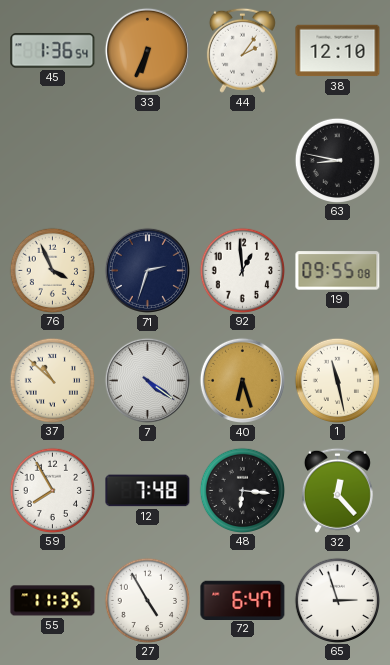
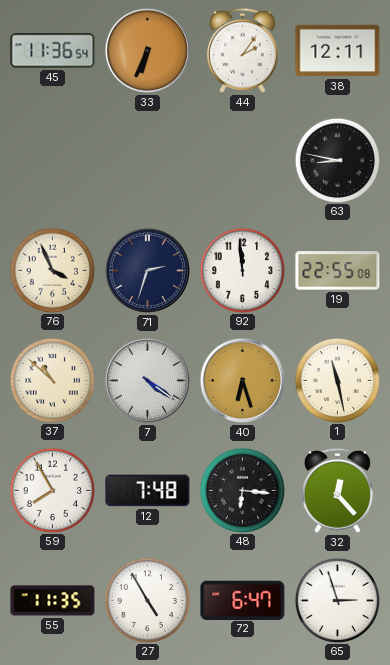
45: 1:36 -> 11:36 (53, 51)
38: 12:10 -> 12:11 (338, 51)
92: 12:59 -> 11:59 (242, 270)
19: 09:55 -> 22:55 (338, 271)
